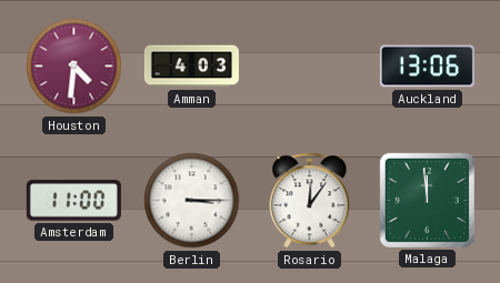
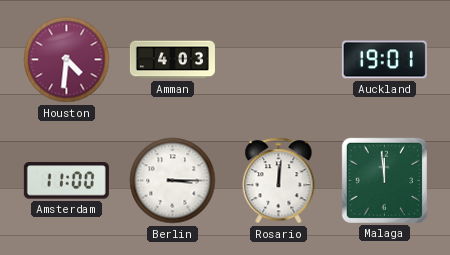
Auckland: 13:06 -> 19:01 (384, 60)
Rosario: 12:06 -> 12:01 (279, 181)
